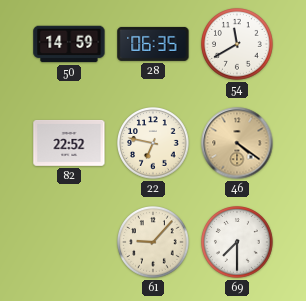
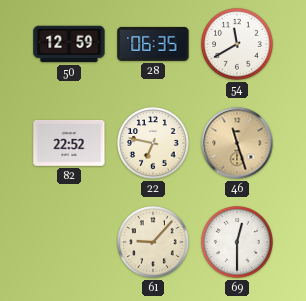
50: 14:59 -> 12:59 (69, 44)
46: 4:21 -> 11:27 (237, 143)
69: 7:30 -> 12:30 (238, 243)
